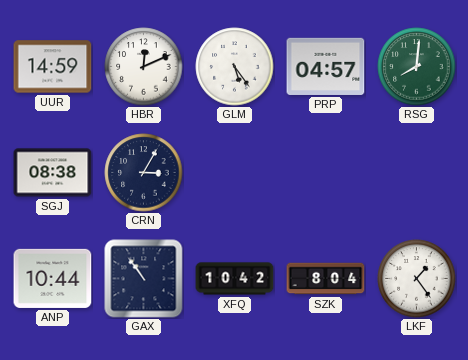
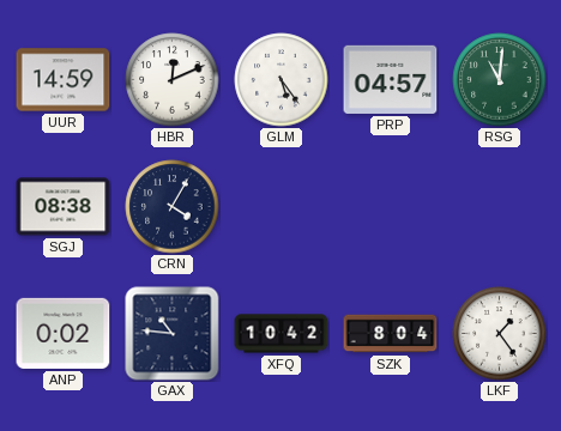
RSG: 8:01 -> 11:01 (500, 80)
CRN: 3:05 -> 4:05 (173, 207)
ANP: 10:44 -> 0:02 (64, 333)
GAX: 10:54 -> 10:46 (173, 334)
